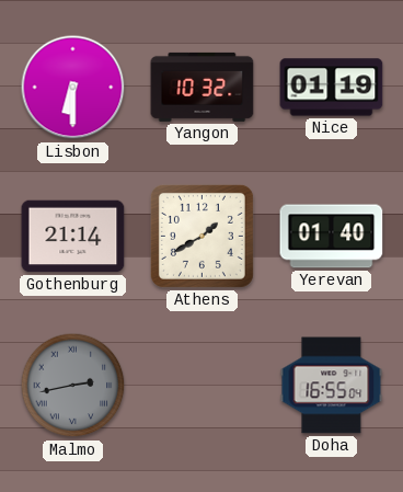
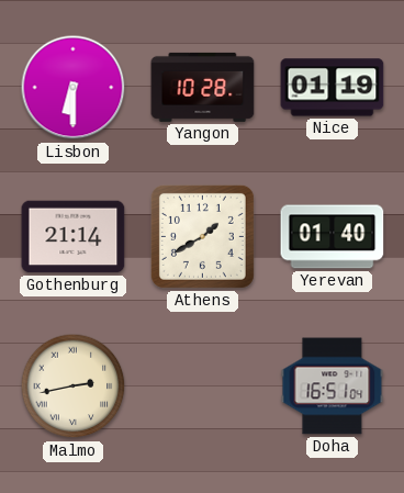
Yangon: 10:32 -> 10:28 (203, 87)
Malmo dial: grey -> cream (74, 386)
Doha: 16:55 -> 16:51 (333, 386)
